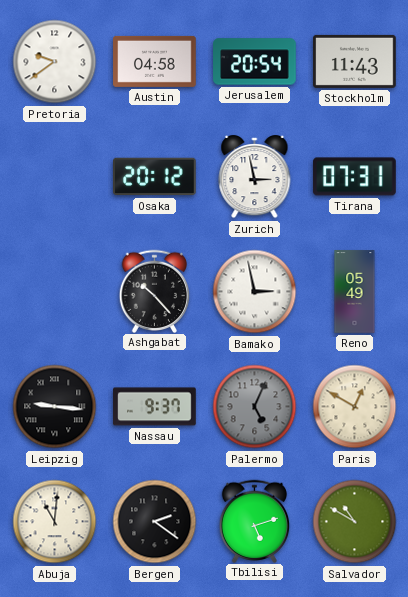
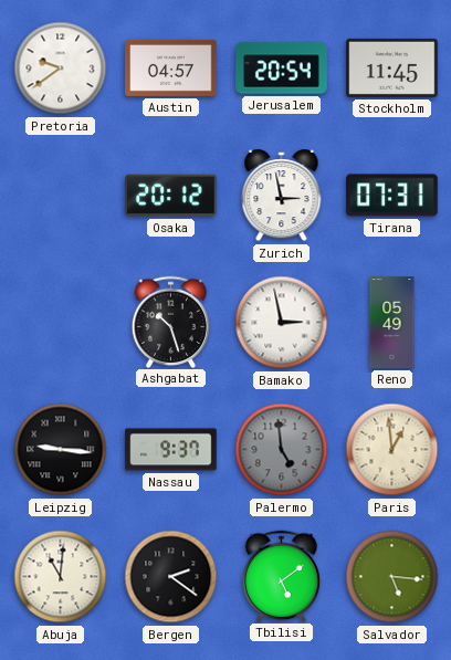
Austin: 04:58 -> 04:57 (171, 67)
Stockholm: 11:43 -> 11:45 (392, 67)
Ashgabat: 10:23 -> 10:27 (171, 322)
Palermo: 5:04 -> 4:59 (282, 450)
Paris: 12:50 -> 12:59 (392, 450)
Tbilisi: 5:12 -> 5:09 (282, 576)
Salvador: 10:50 -> 5:16 (392, 577)
